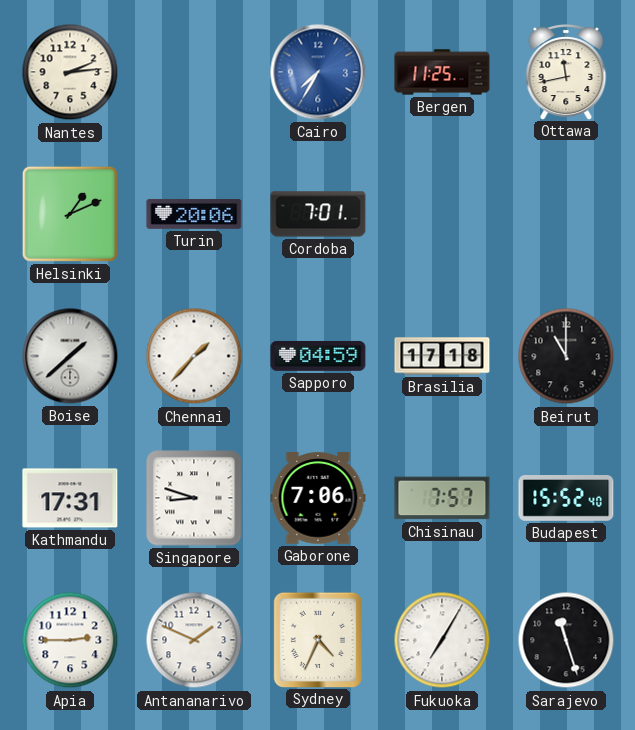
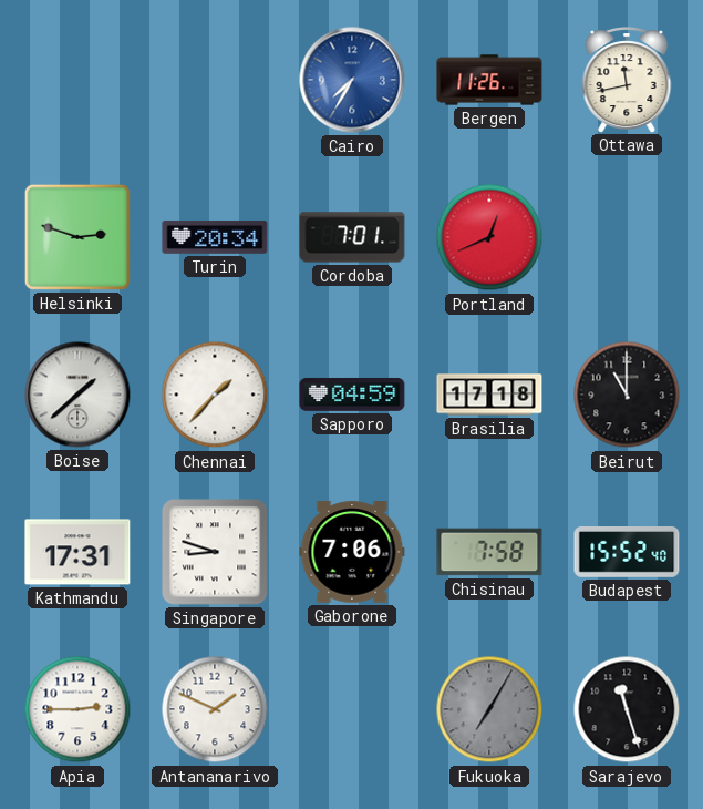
Nantes: 2:14 -> none (70, 72)
Bergen: 11:25 -> 11:26 (489, 80)
Helsinki: 1:11 -> 2:48 (77, 237)
Turin: 20:06 -> 20:34 (215, 237)
Portland: none -> 12:41 (489, 237)
Chisinau: 7:57 -> 7:58 (489, 552)
Sydney: 4:34 -> none (317, 639)
Fukuoka dial: white -> grey (489, 709)
